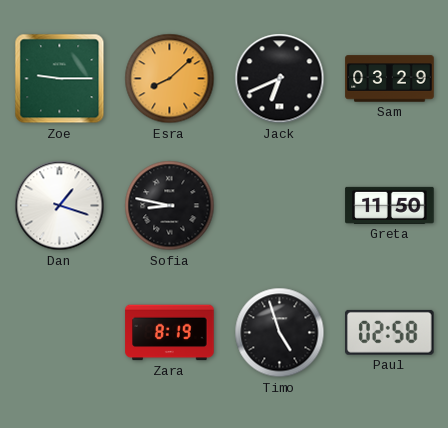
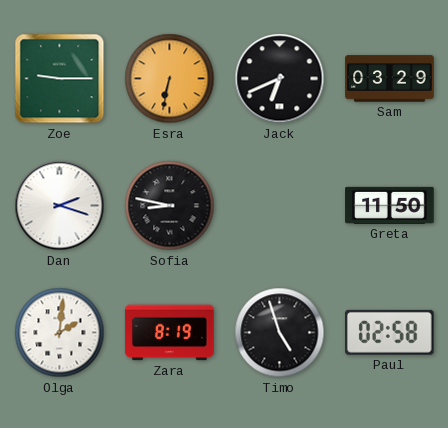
Esra: 8:08 -> 6:32 (170, 79)
Dan: 1:18 -> 2:18 (60, 206)
Olga: none -> 2:01 (60, 333)
